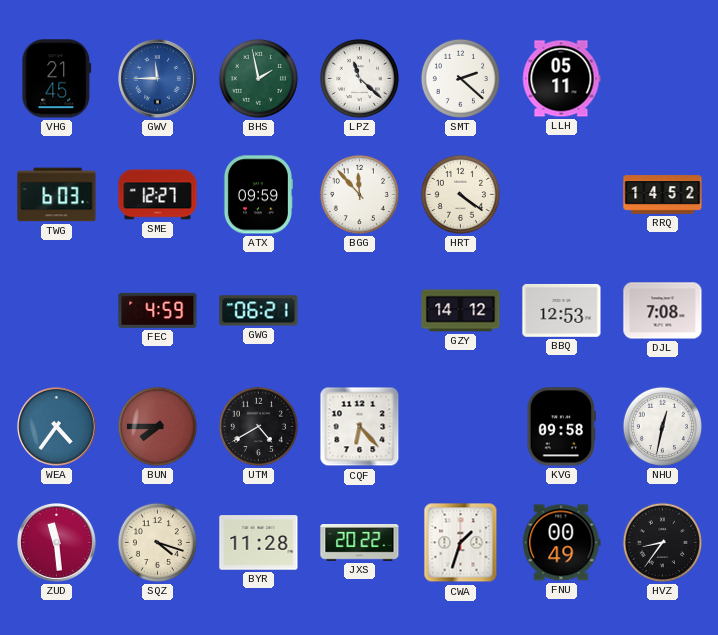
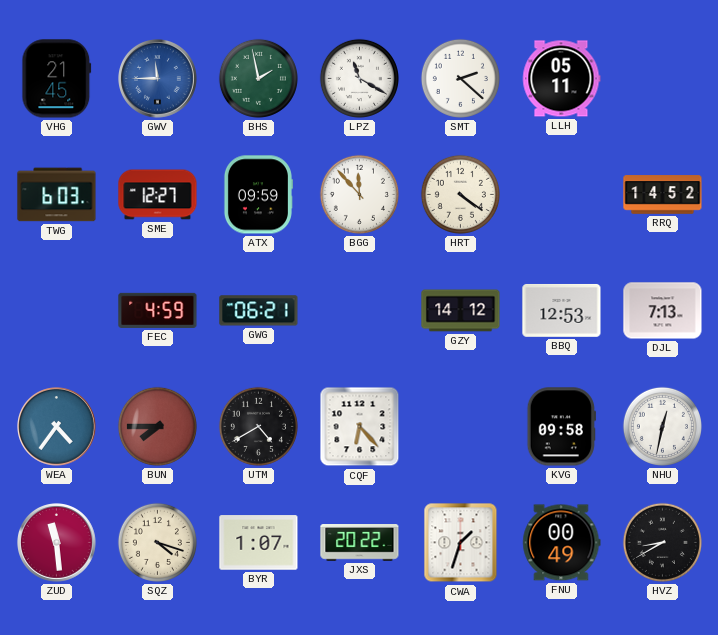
LPZ: 11:22 -> 11:20 (359, 78)
DJL: 7:08 -> 7:13 (663, 311)
BYR: 11:28 -> 1:07 (259, 543)
HVZ: 8:36 -> 8:40 (662, 542)
